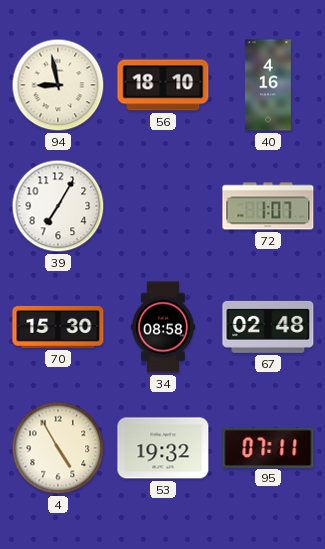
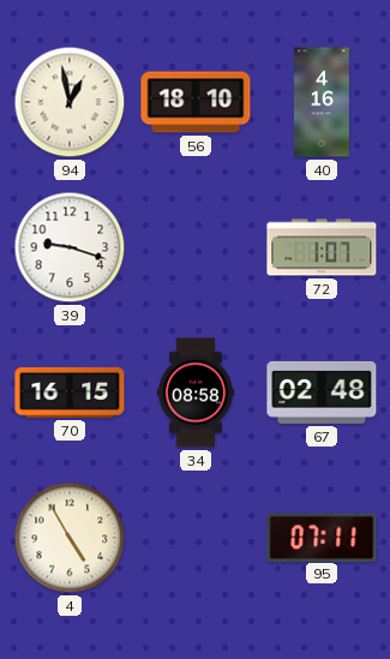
94: 8:58 -> 12:58 (70, 102)
39: 7:05 -> 9:18 (70, 247)
70: 15:30 -> 16:15 (70, 393)
53: 19:32 -> none (163, 448)
